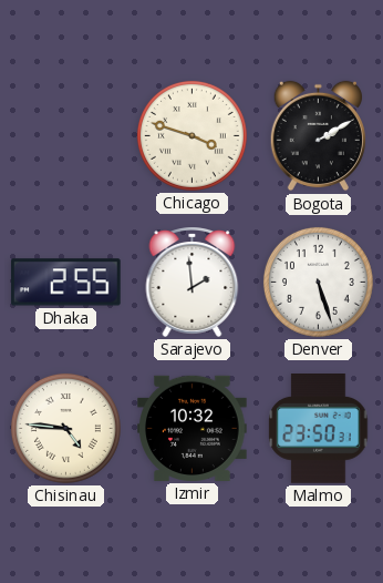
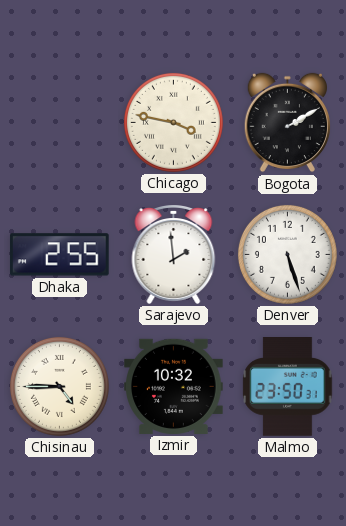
Chicago: 3:48 -> 3:47 (173, 122)
Chisinau: 4:46 -> 4:45 (59, 386)
